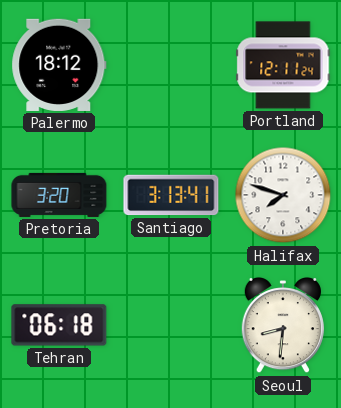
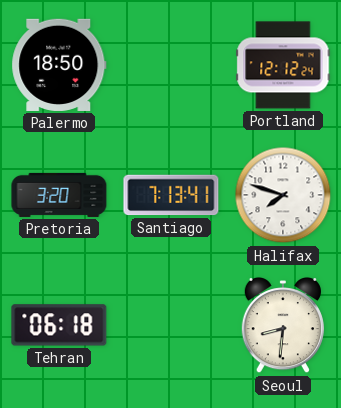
Palermo: 18:12 -> 18:50 (59, 65)
Portland: 12:11 -> 12:12 (283, 65)
Santiago: 3:13 -> 7:13 (171, 195)
